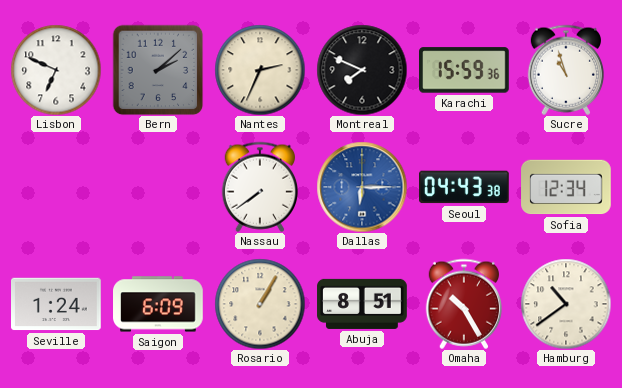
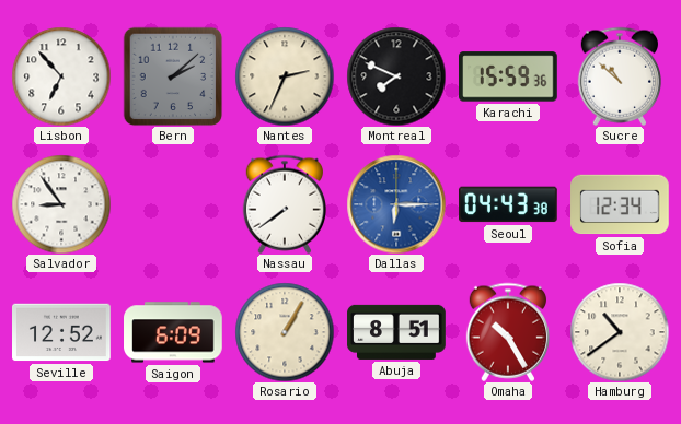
Lisbon: 6:49 -> 6:53 (61, 76)
Sucre: 10:57 -> 10:52 (619, 76)
Salvador: none -> 8:54 (61, 204)
Seville: 1:24 -> 12:52 (62, 332)
